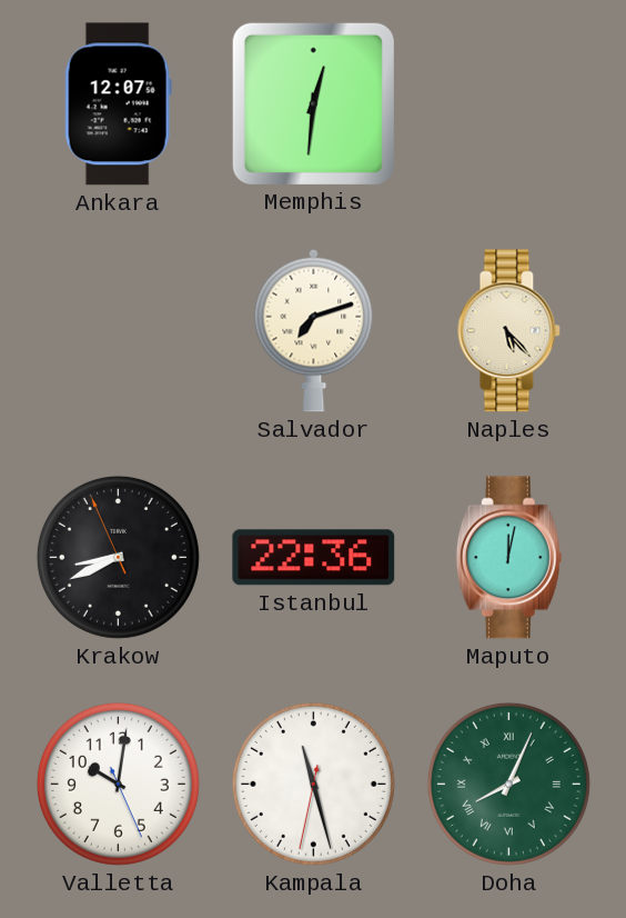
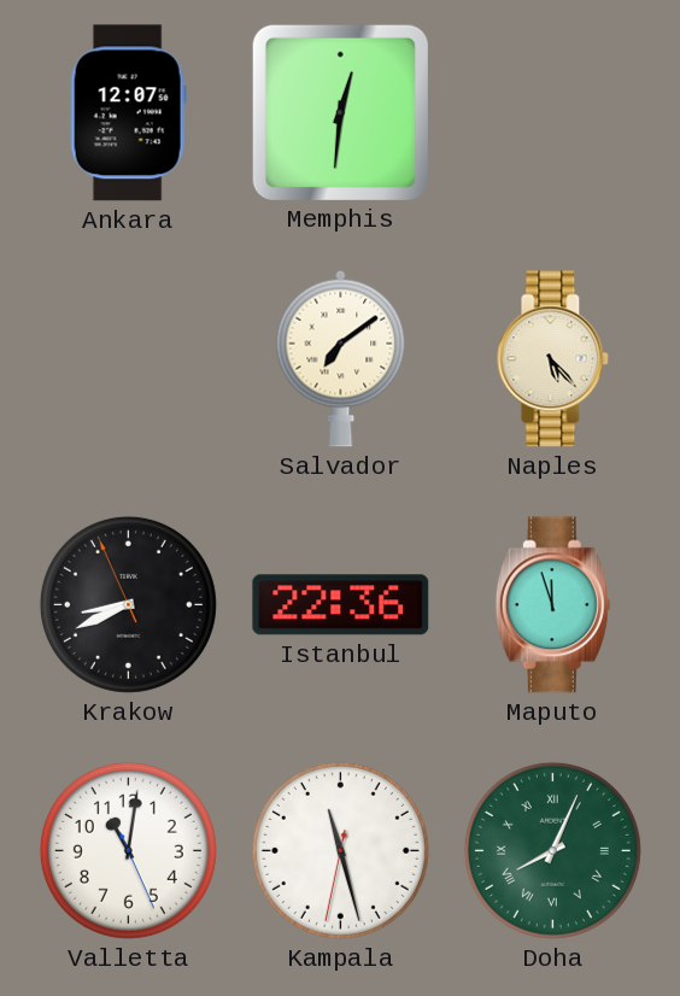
Salvador: 7:12 -> 7:09 (341, 358)
Maputo: 12:02 -> 11:57 (552, 605)
Valletta: 10:01 -> 11:01 (128, 850)
